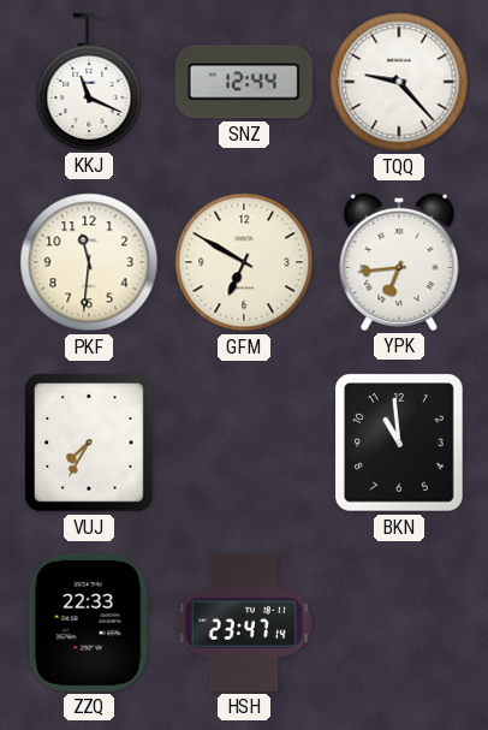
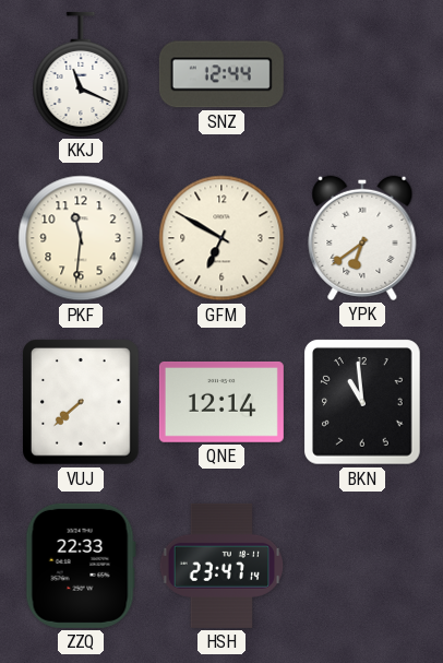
TQQ: 9:23 -> none (399, 82)
YPK: 6:44 -> 6:39 (362, 238)
VUJ: 7:35 -> 7:38 (81, 402)
QNE: none -> 12:14 (221, 402)
